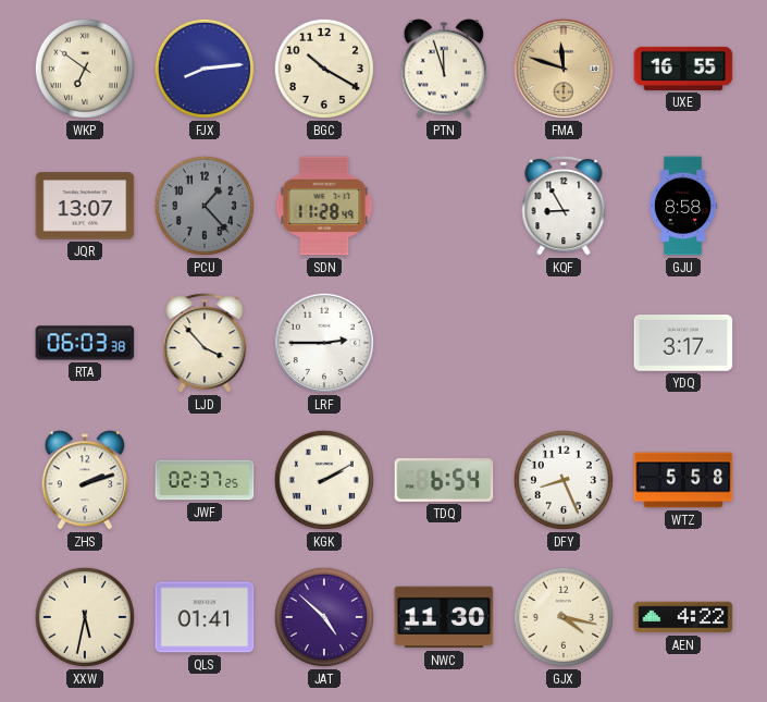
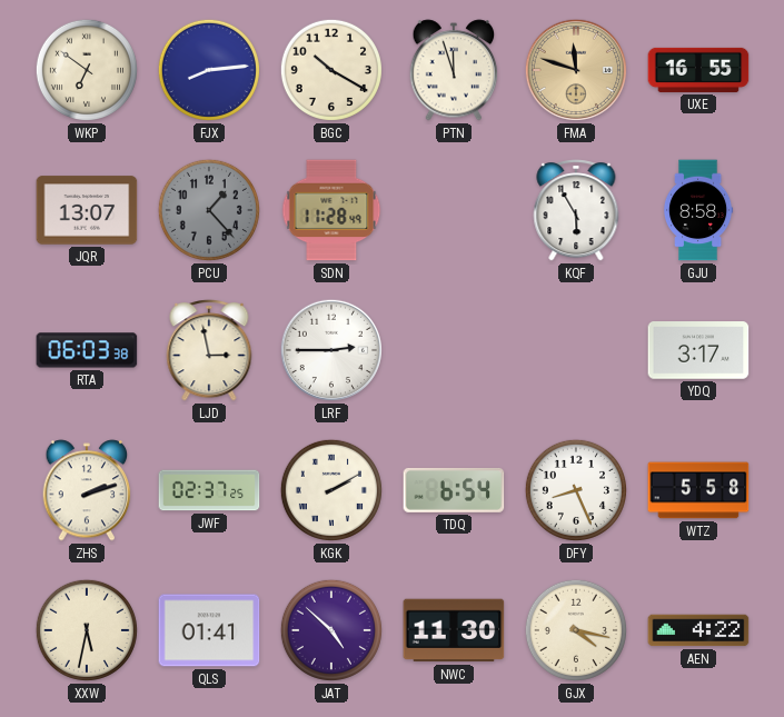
KQF: 8:55 -> 5:55 (576, 210)
LJD: 3:53 -> 2:58 (209, 350)
